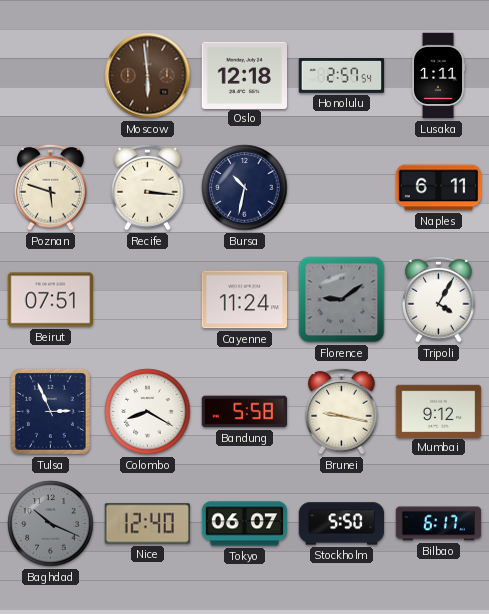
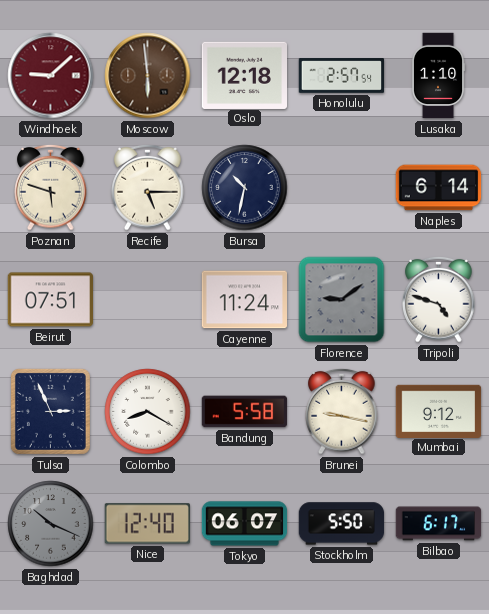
Windhoek: none -> 9:08 (51, 76)
Lusaka: 1:11 -> 1:10 (438, 76)
Recife: 3:16 -> 5:15 (148, 187)
Naples: 6:11 -> 6:14 (439, 188)
Tripoli: 4:05 -> 4:48 (439, 299)
